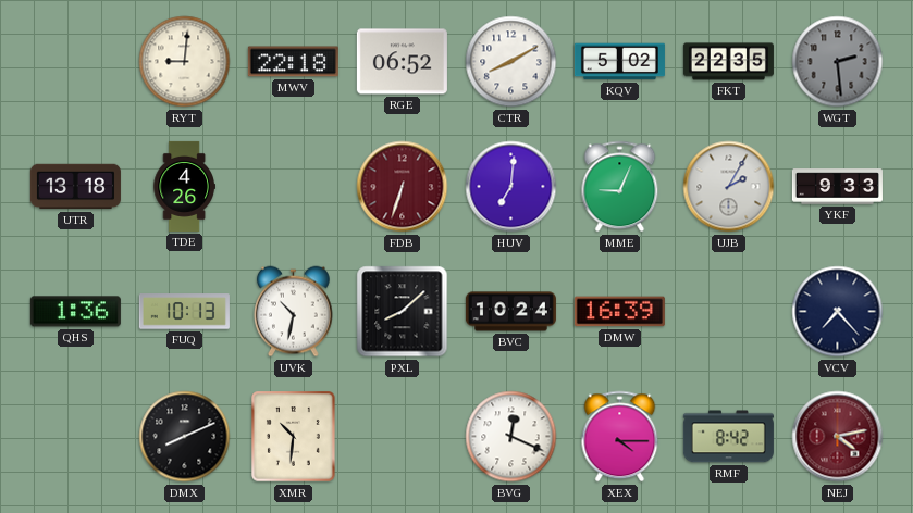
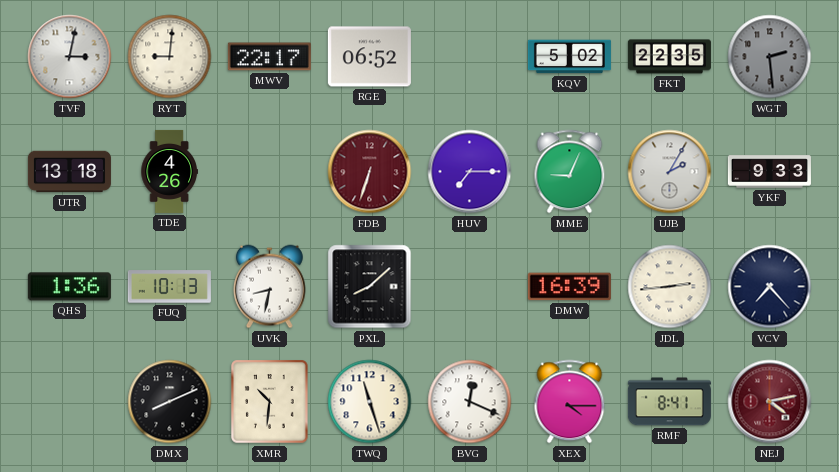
TVF: none -> 3:02 (70, 57)
MWV: 22:18 -> 22:17 (269, 57)
CTR: 8:10 -> none (511, 62)
HUV: 7:01 -> 7:15 (470, 172)
UVK: 10:32 -> 8:32 (270, 287)
BVC: 10:24 -> none (510, 312)
JDL: none -> 2:44 (670, 287)
TWQ: none -> 11:27 (370, 402)
RMF: 8:42 -> 8:41 (669, 402)
